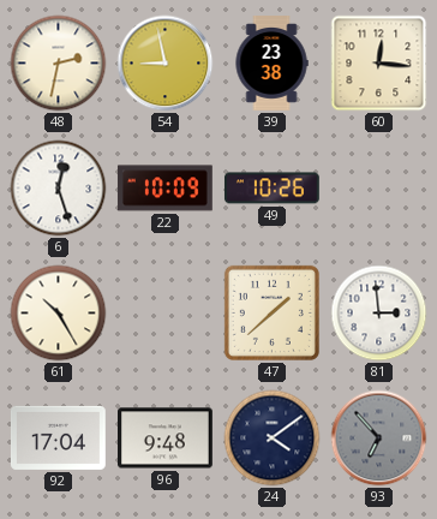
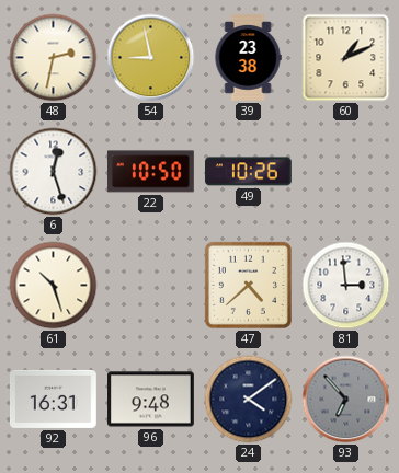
60: 12:16 -> 1:11 (346, 58)
22: 10:09 -> 10:50 (150, 172)
61: 10:25 -> 10:27 (54, 286)
47: 1:38 -> 4:38 (248, 285)
92: 17:04 -> 16:31 (54, 399)
